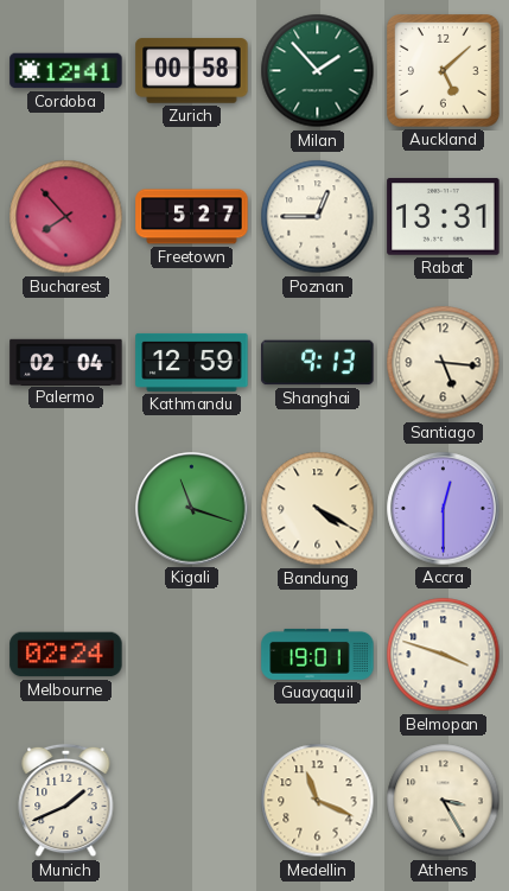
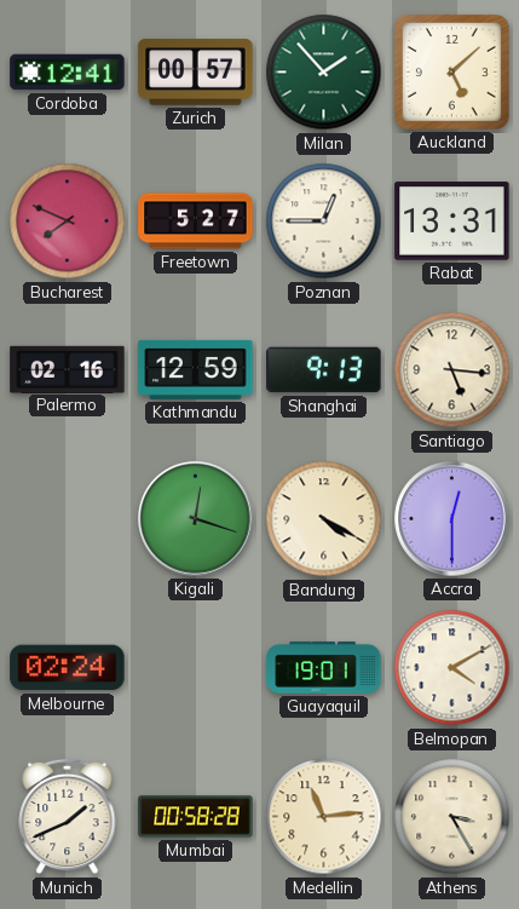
Zurich: 00:58 -> 00:57 (196, 73)
Bucharest: 7:53 -> 7:49 (68, 222)
Palermo: 02:04 -> 02:16 (68, 369)
Kigali: 11:18 -> 12:18 (196, 519)
Belmopan: 3:48 -> 4:10 (452, 668)
Mumbai: none -> 00:58 (196, 817)
Medellin: 11:19 -> 11:14 (324, 817)
